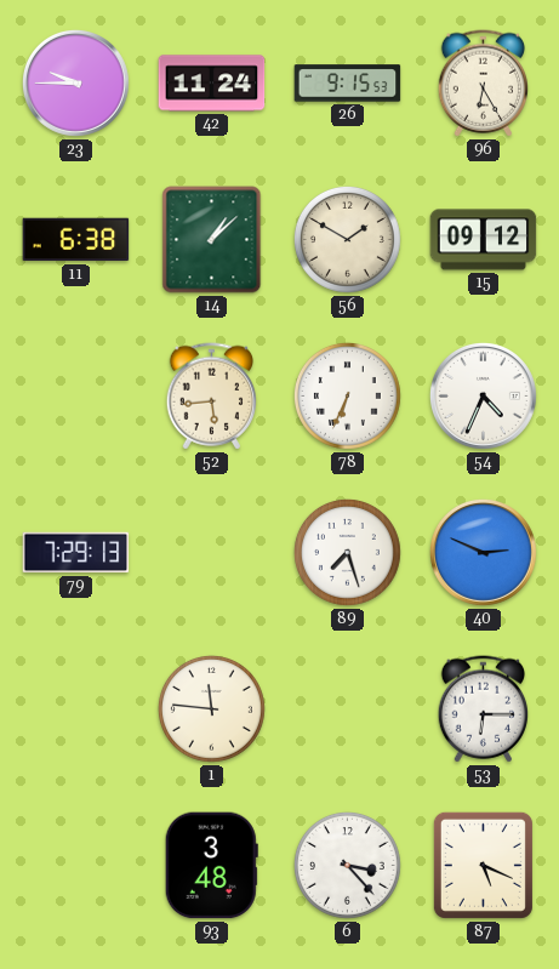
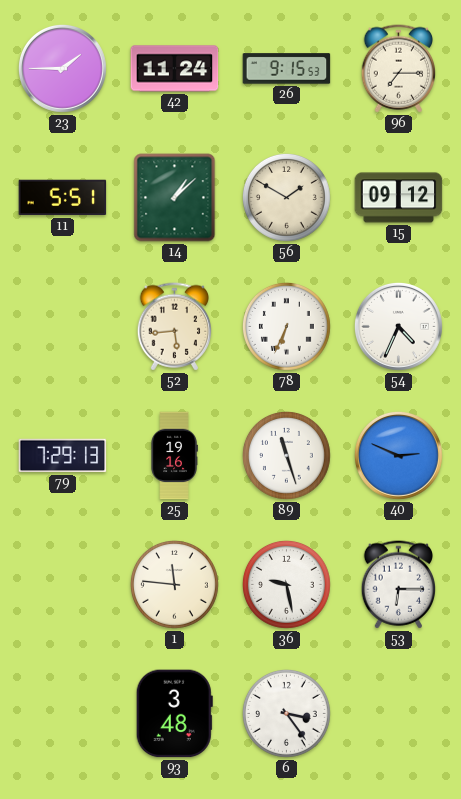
23: 9:45 -> 1:45 (63, 69)
96: 6:25 -> 7:15 (398, 69)
11: 6:38 -> 5:51 (63, 198)
25: none -> 19:16 (174, 456)
89: 7:27 -> 11:27 (286, 455)
36: none -> 9:28 (286, 584)
6: 3:23 -> 3:24 (286, 713)
87: 5:19 -> none (483, 865)
